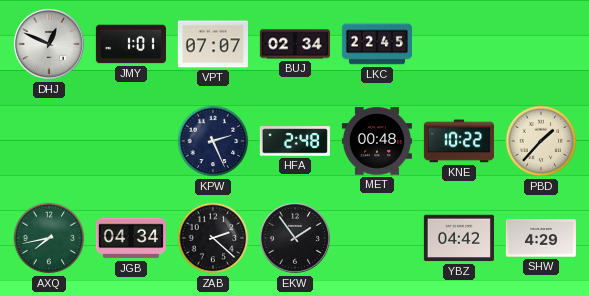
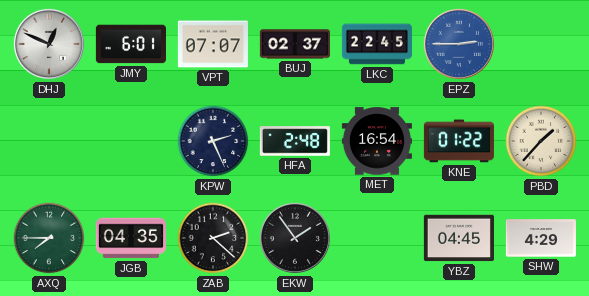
JMY: 1:01 -> 6:01 (131, 44)
BUJ: 02:34 -> 02:37 (295, 44)
EPZ: none -> 2:45 (459, 44)
MET: 00:48 -> 16:54 (377, 141)
KNE: 10:22 -> 01:22 (459, 141)
AXQ: 7:43 -> 7:45 (49, 238)
JGB: 04:34 -> 04:35 (131, 238)
YBZ: 04:42 -> 04:45 (459, 238)
